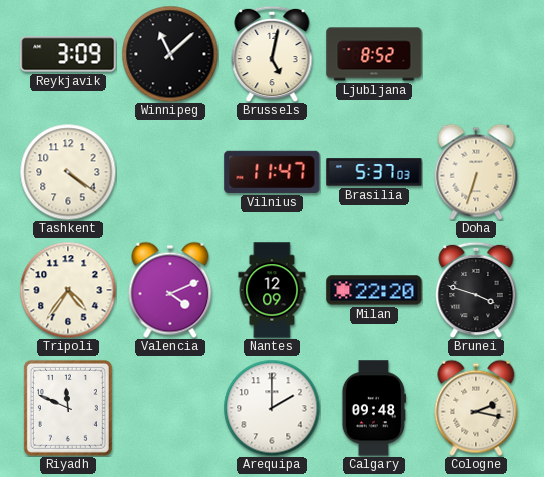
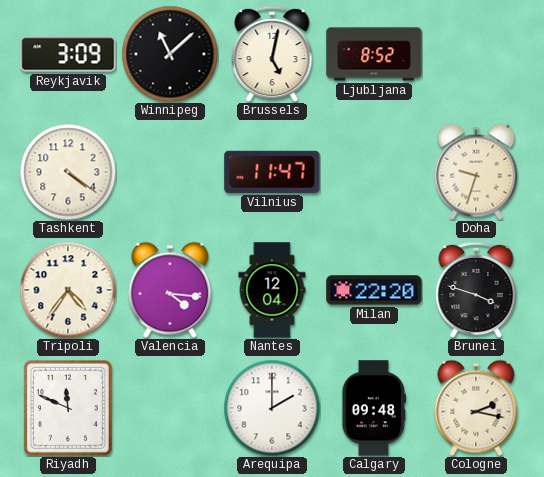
Brasilia: 5:37 -> none (374, 172)
Doha: 6:33 -> 9:33 (476, 172)
Valencia: 4:11 -> 4:16 (170, 290)
Nantes: 12:09 -> 12:04 (272, 290)
